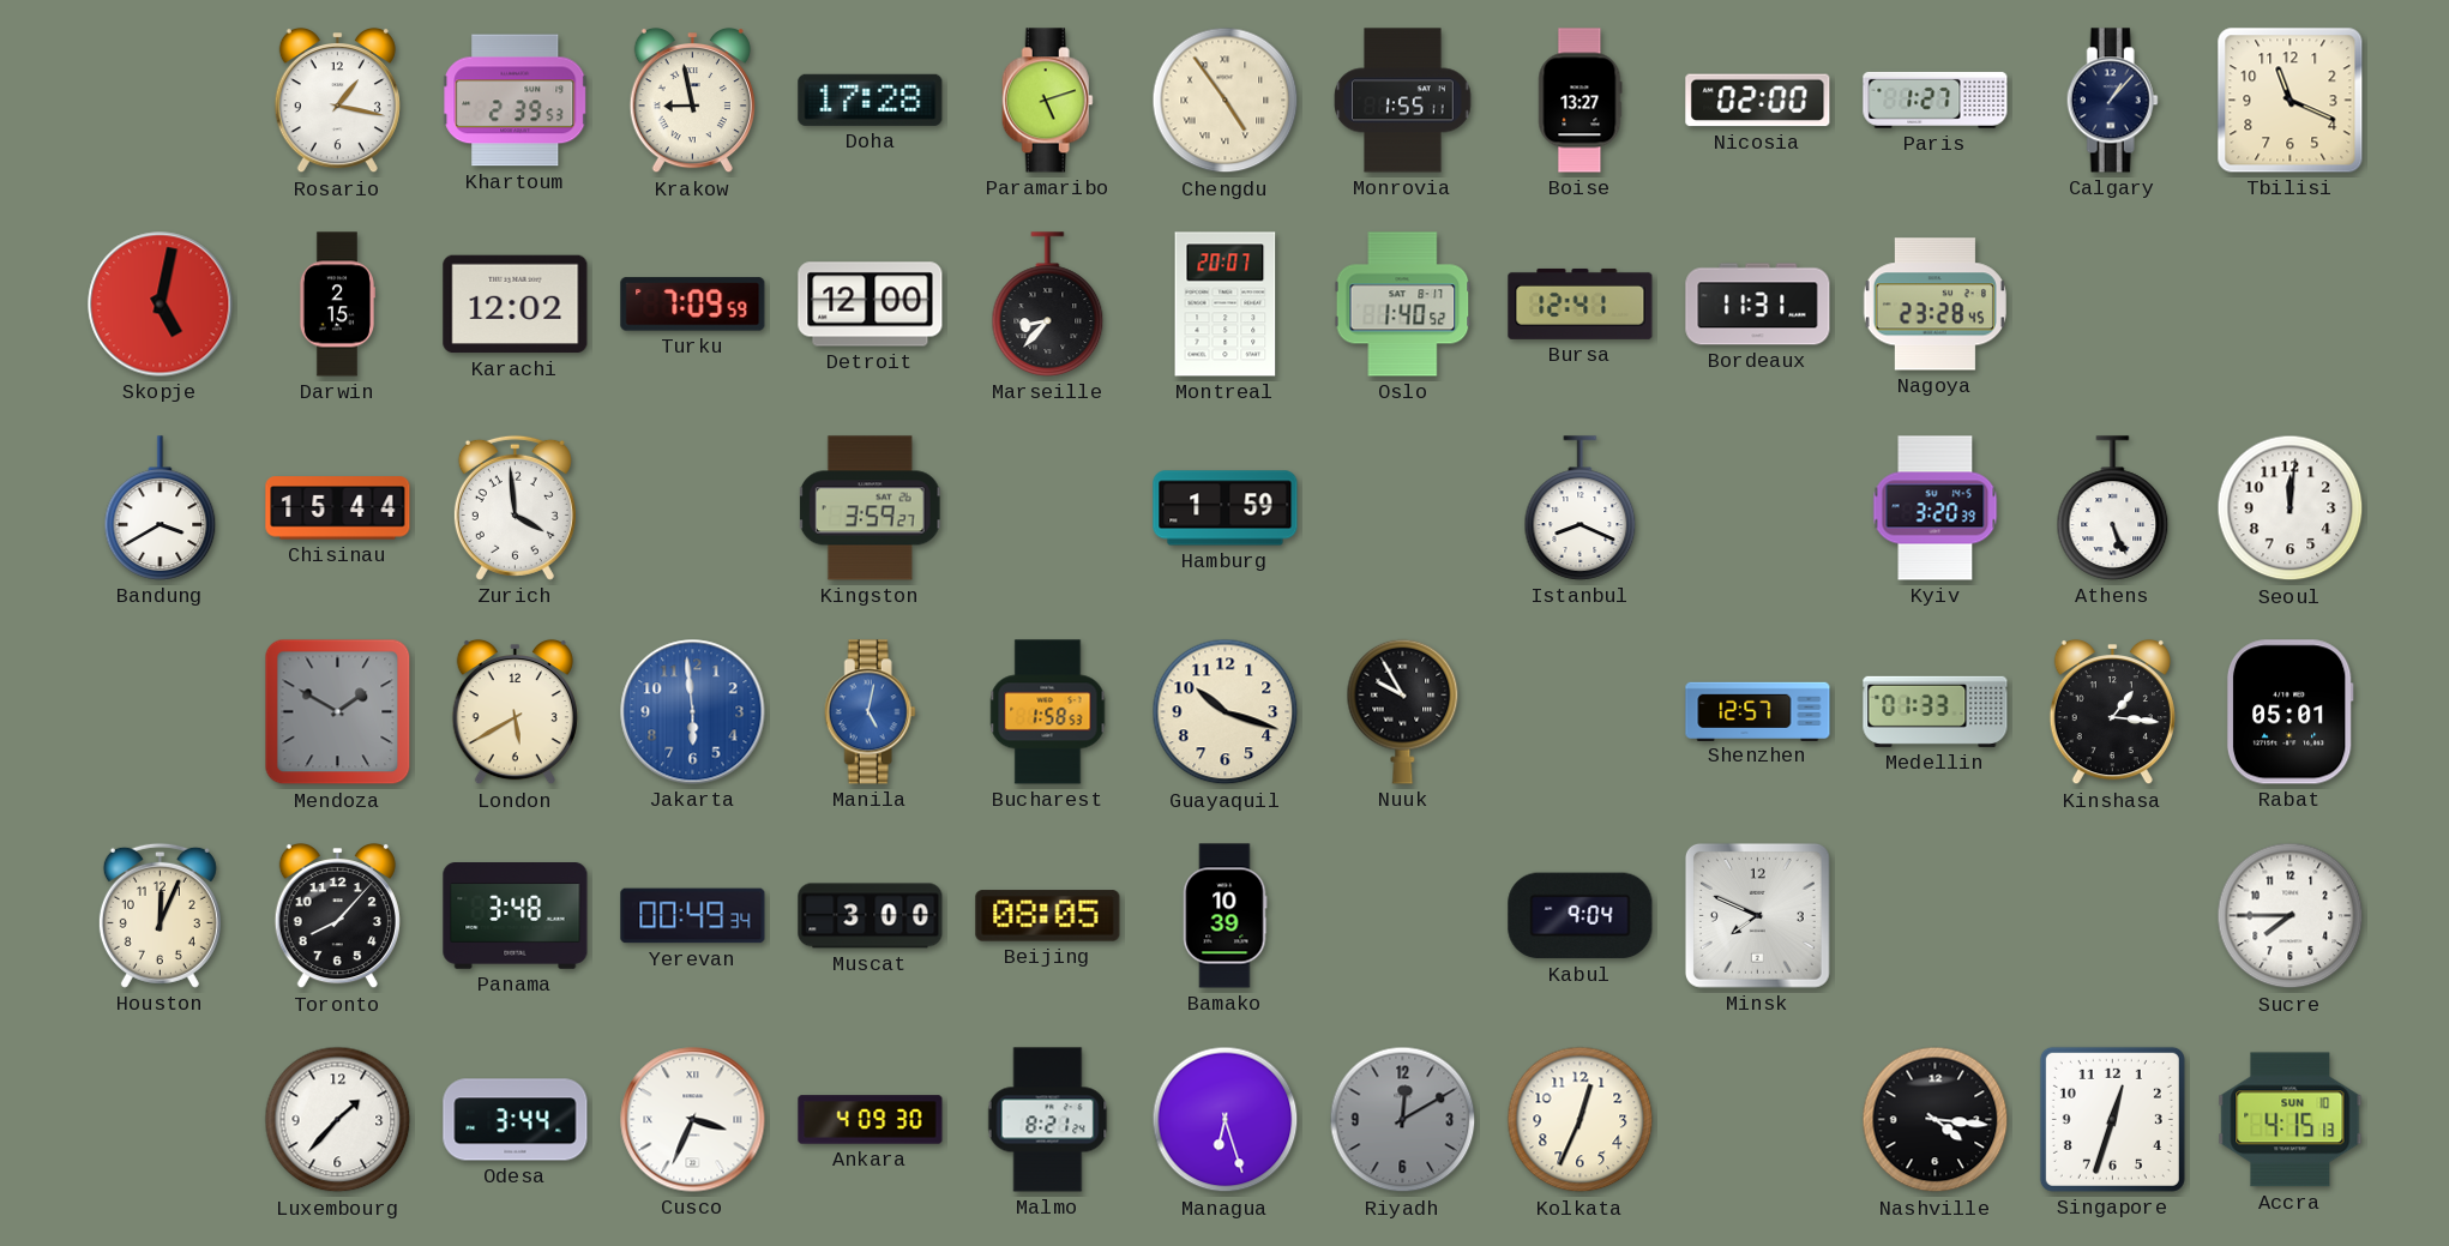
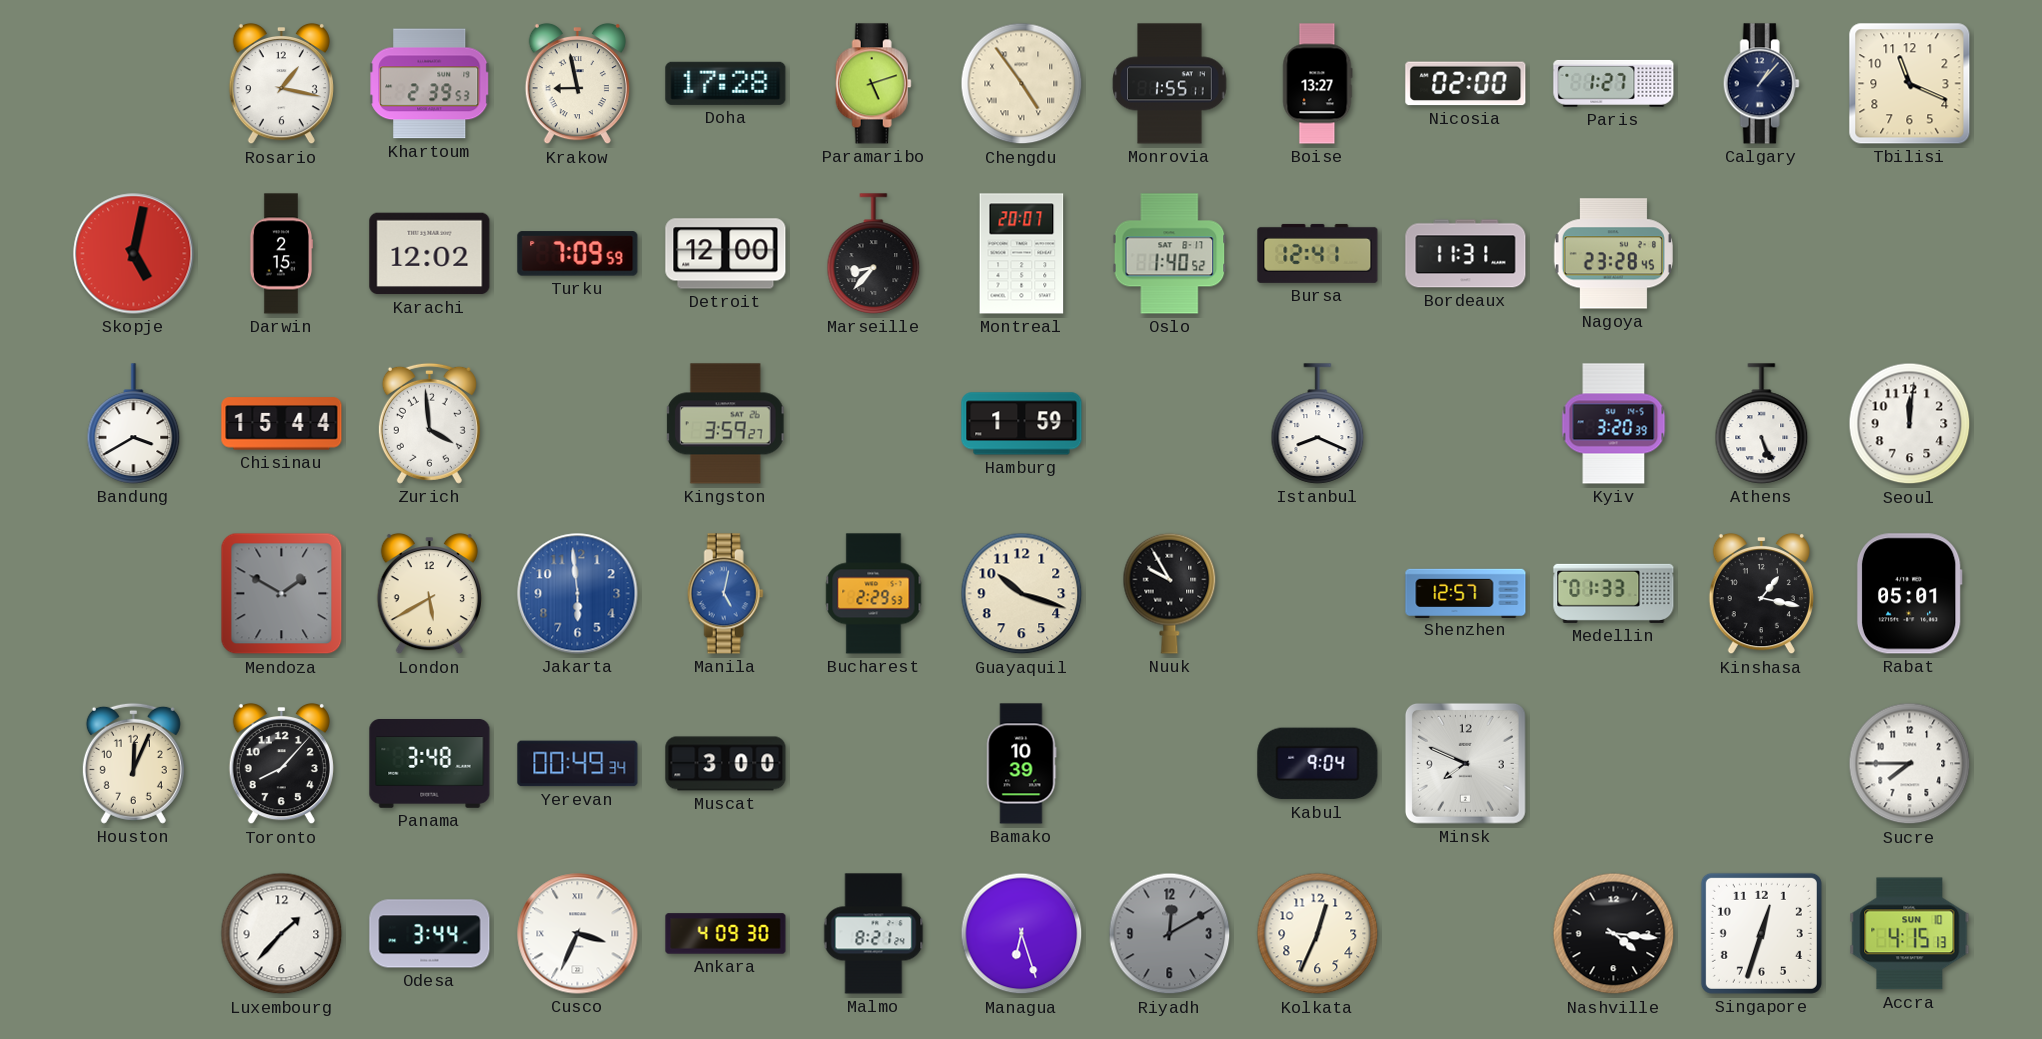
Bucharest: 1:58 -> 2:29 (874, 594)
Kinshasa: 1:16 -> 1:17 (1761, 594)
Beijing: 08:05 -> none (1048, 916)
